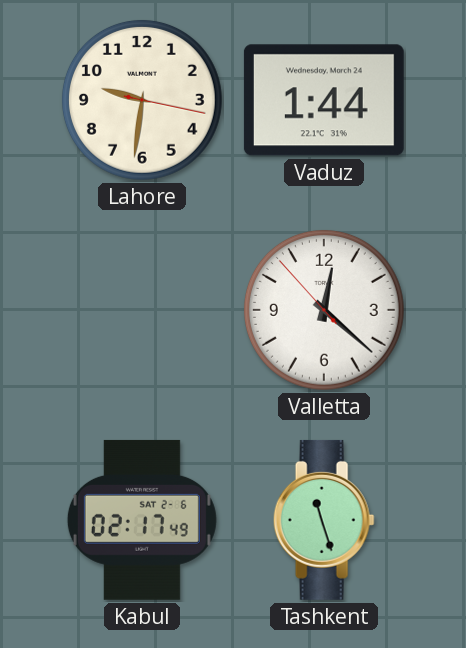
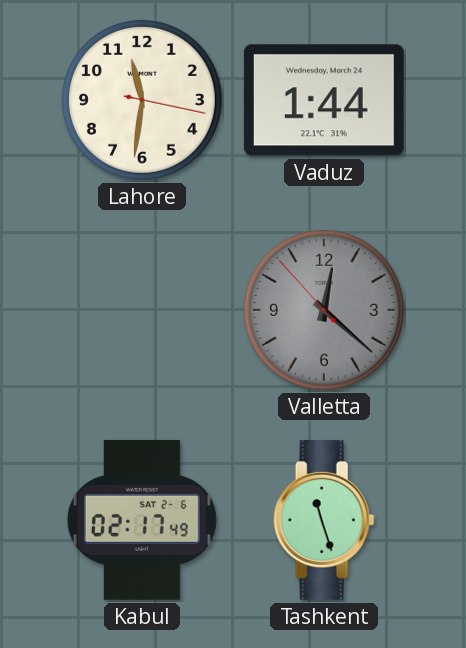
Lahore: 9:31 -> 11:31 (142, 100)
Valletta dial: white -> grey (324, 310)
